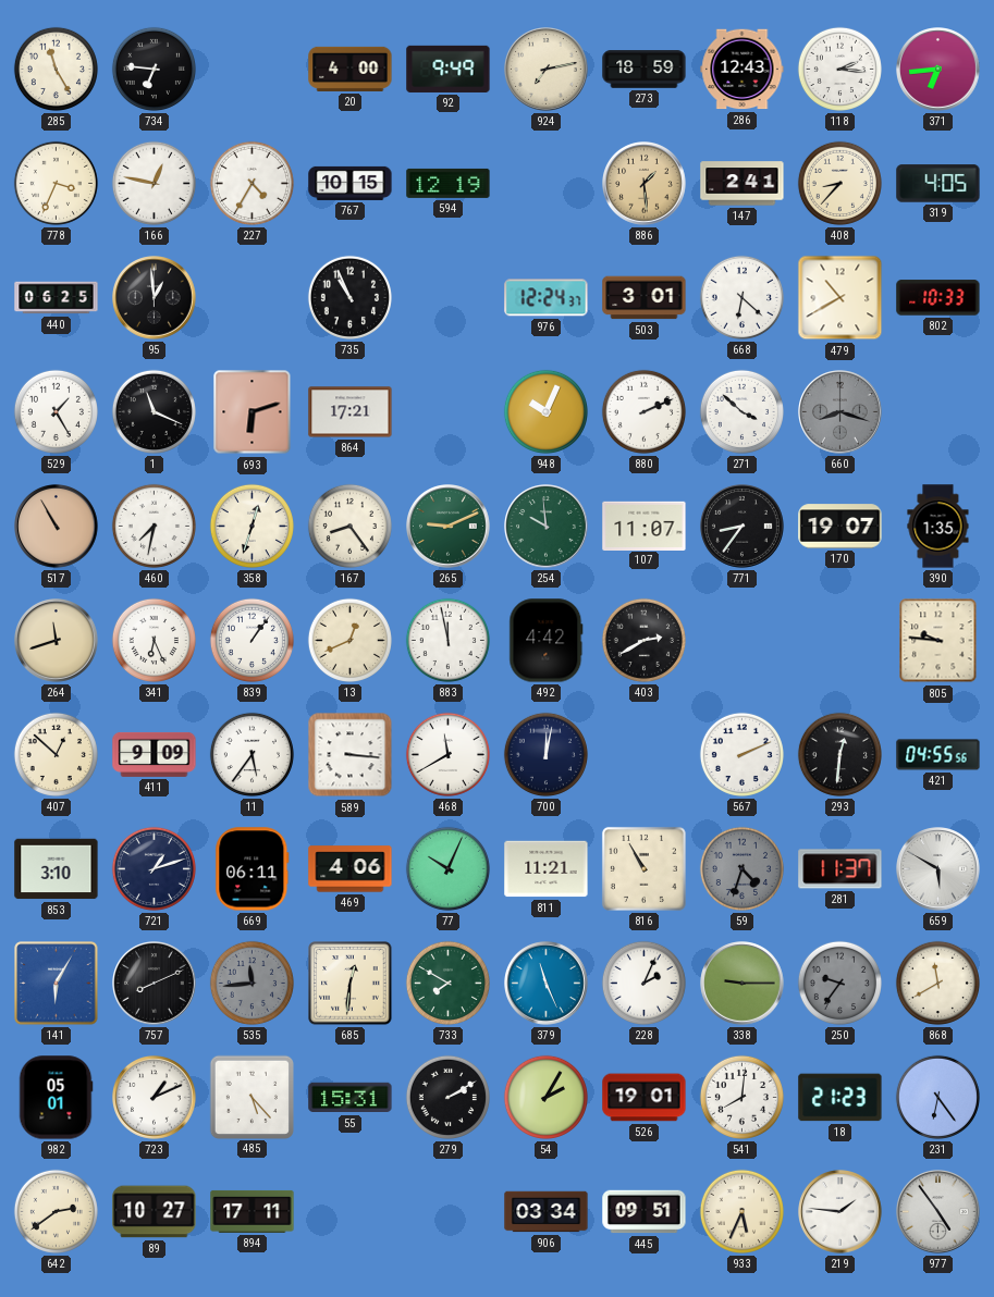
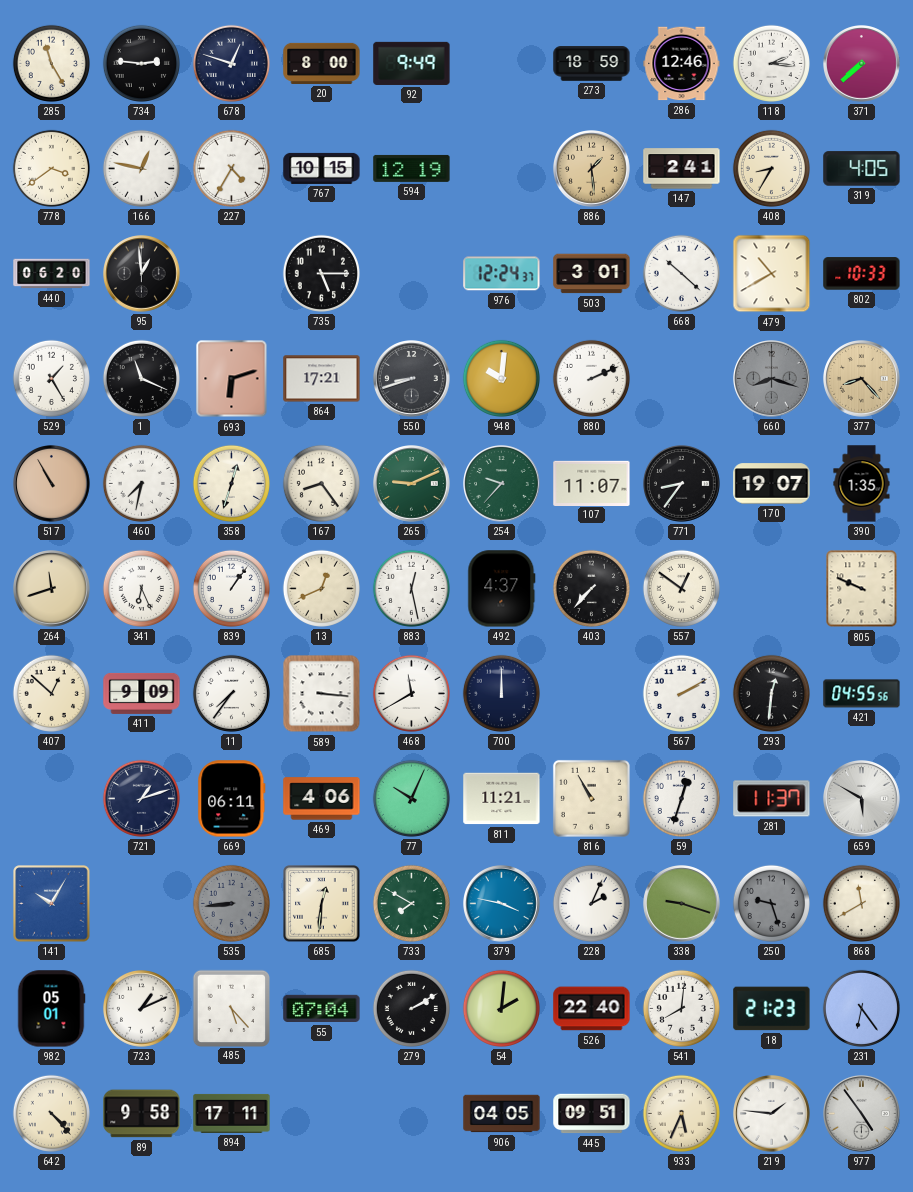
734: 6:46 -> 2:46 (141, 63)
678: none -> 12:48 (231, 63)
20: 4:00 -> 8:00 (322, 63)
924: 7:13 -> none (547, 70)
286: 12:43 -> 12:46 (682, 64)
371: 6:44 -> 7:38 (862, 64)
778: 3:34 -> 3:39 (51, 168)
408: 8:37 -> 8:35 (771, 168)
440: 06:25 -> 06:20 (52, 274)
735: 10:56 -> 5:15 (321, 273)
668: 6:22 -> 10:22 (681, 273)
550: none -> 8:42 (412, 379)
948: 10:04 -> 10:01 (501, 378)
271: 3:52 -> none (741, 411)
377: none -> 8:23 (862, 379)
254: 9:59 -> 9:37 (502, 484)
883: 11:58 -> 12:28 (411, 588)
492: 4:42 -> 4:37 (502, 589)
403: 2:40 -> 7:37 (591, 588)
557: none -> 12:51 (681, 588)
805: 9:46 -> 9:49 (862, 589)
11: 5:36 -> 7:36 (231, 693)
700: 12:02 -> 12:00 (501, 693)
567: 2:11 -> 2:10 (681, 693)
853: 3:10 -> none (57, 869)
59: 4:33 -> 12:33 (681, 798)
59 dial: grey -> white (681, 798)
141: 6:05 -> 10:05 (52, 904)
757: 8:11 -> none (155, 984)
535: 11:44 -> 8:44 (231, 903)
379: 11:26 -> 3:47 (502, 904)
338: 9:15 -> 9:18 (682, 904)
250: 9:36 -> 9:27 (771, 903)
55: 15:31 -> 07:04 (322, 1009)
54: 2:05 -> 2:01 (501, 1008)
526: 19:01 -> 22:40 (592, 1009)
642: 2:39 -> 4:23 (51, 1113)
89: 10:27 -> 9:58 (142, 1114)
906: 03:34 -> 04:05 (502, 1114)
